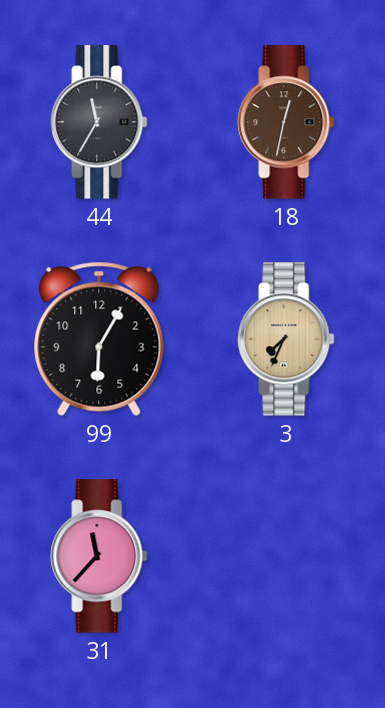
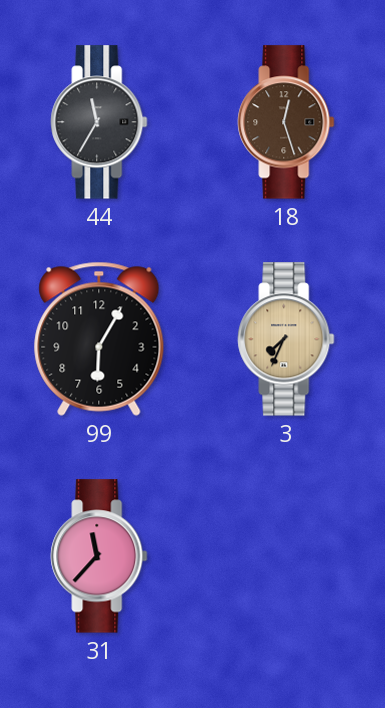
18: 12:32 -> 12:27 (286, 122)
